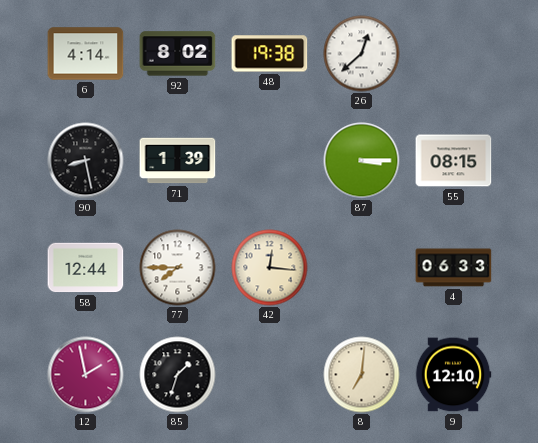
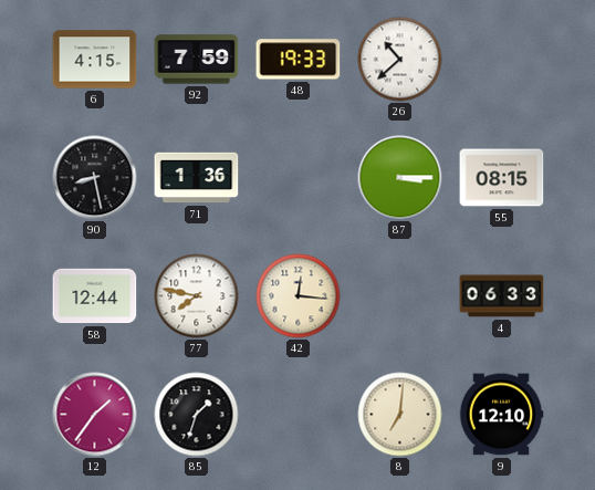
6: 4:14 -> 4:15 (95, 60)
92: 8:02 -> 7:59 (197, 60)
48: 19:38 -> 19:33 (299, 60)
26: 12:38 -> 10:38 (400, 60)
71: 1:39 -> 1:36 (197, 178)
77: 7:45 -> 7:47 (197, 296)
12: 1:58 -> 1:36 (95, 415)
